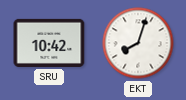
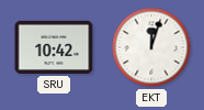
EKT: 8:03 -> 12:03 (151, 47)
